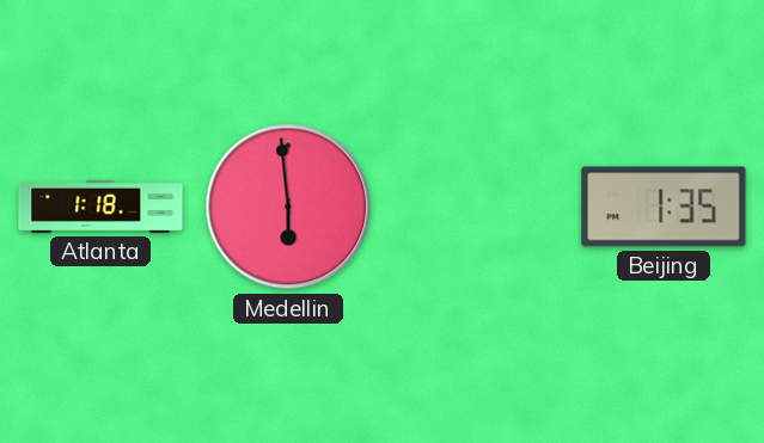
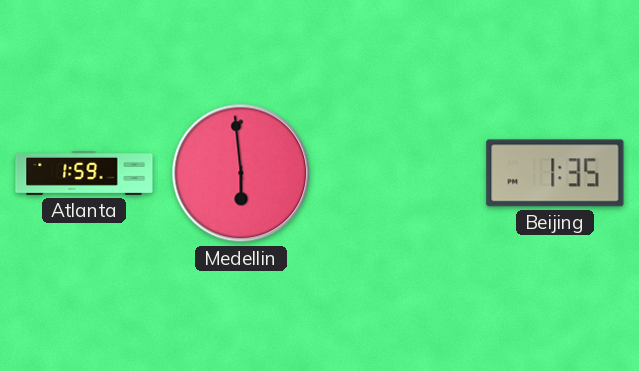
Atlanta: 1:18 -> 1:59 (84, 173)
